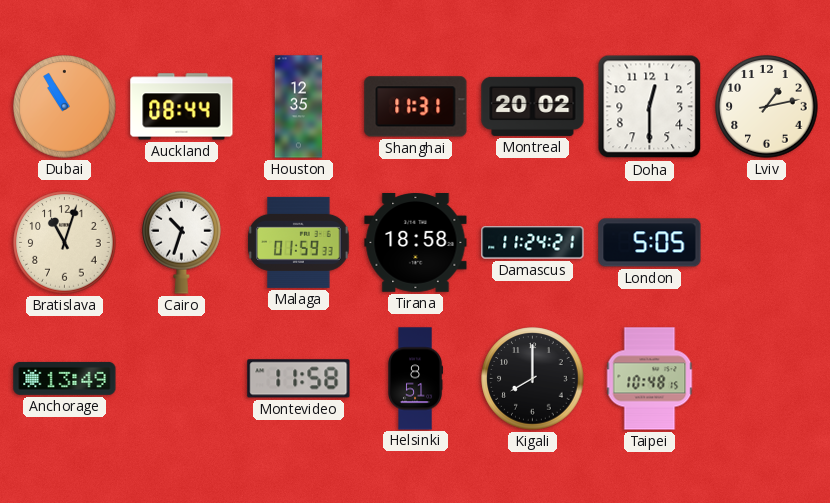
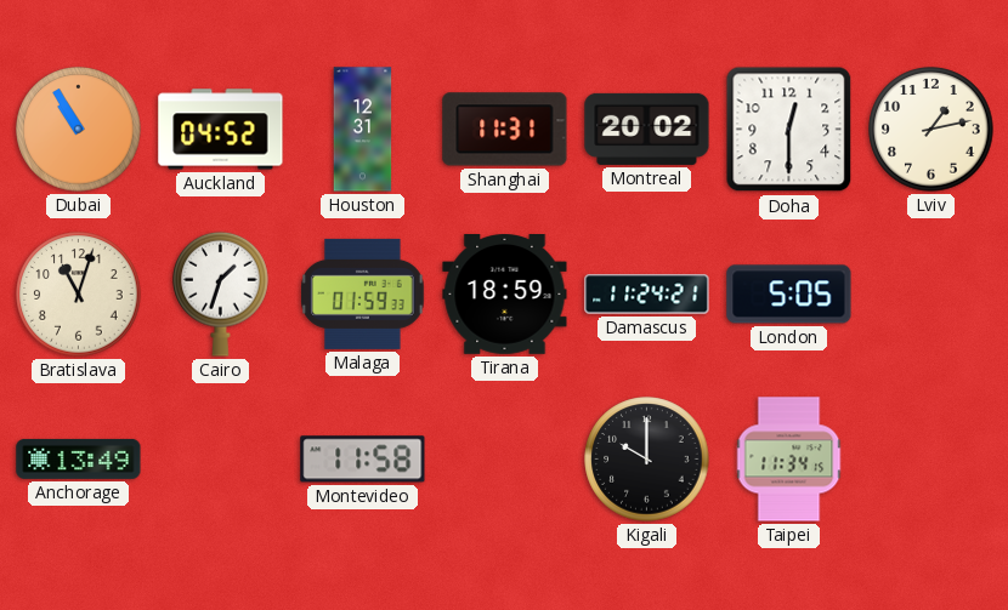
Auckland: 08:44 -> 04:52 (221, 130)
Houston: 12:35 -> 12:31 (363, 130)
Cairo: 10:33 -> 1:33 (221, 293)
Tirana: 18:58 -> 18:59 (505, 295)
Helsinki: 8:51 -> none (416, 379)
Kigali: 8:00 -> 10:00 (647, 460)
Taipei: 10:48 -> 11:34 (789, 460)
